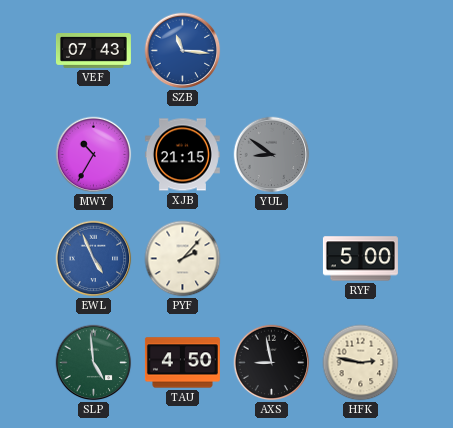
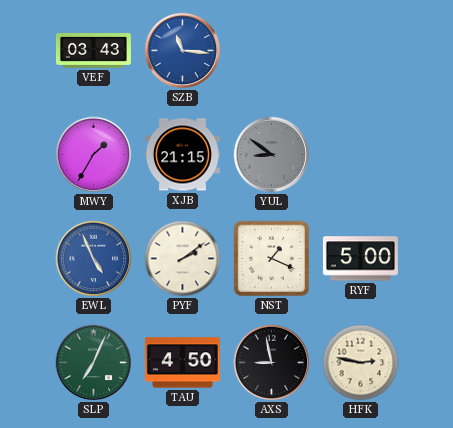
VEF: 07:43 -> 03:43 (93, 51)
MWY: 10:35 -> 1:35 (94, 155)
PYF: 2:07 -> 2:09 (183, 259)
NST: none -> 1:19 (272, 259)
SLP: 4:59 -> 7:04 (94, 363)
